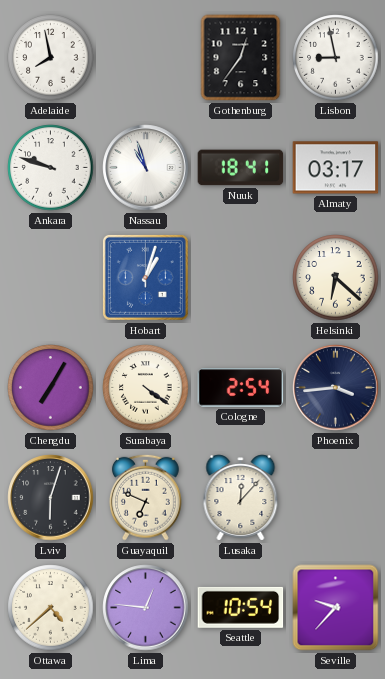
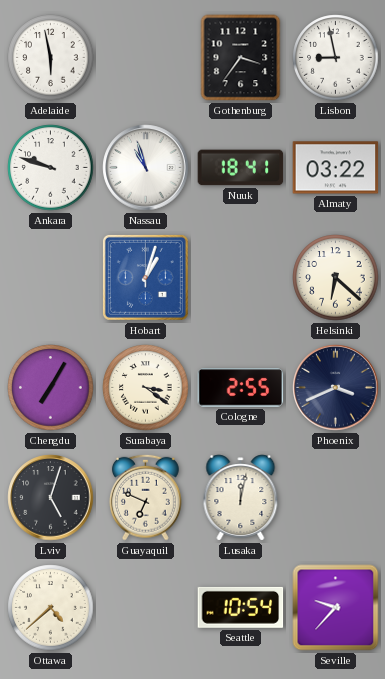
Adelaide: 7:58 -> 5:58 (51, 58)
Gothenburg: 12:36 -> 3:36 (241, 58)
Almaty: 03:17 -> 03:22 (336, 168)
Surabaya: 4:21 -> 3:21 (146, 388)
Cologne: 2:54 -> 2:55 (241, 388)
Phoenix: 3:44 -> 3:41 (336, 388)
Lviv: 6:03 -> 5:03 (51, 498)
Lusaka: 12:07 -> 12:02 (241, 498)
Lima: 12:46 -> none (146, 608)
